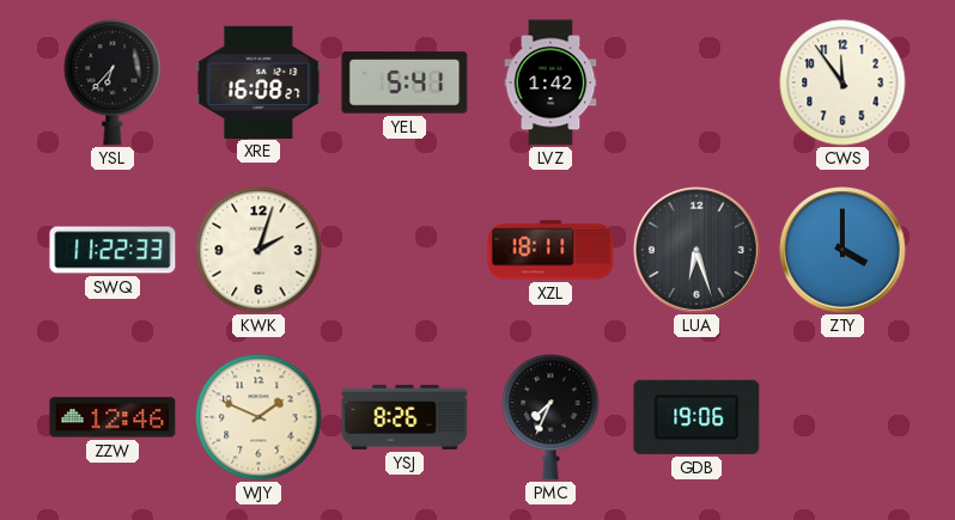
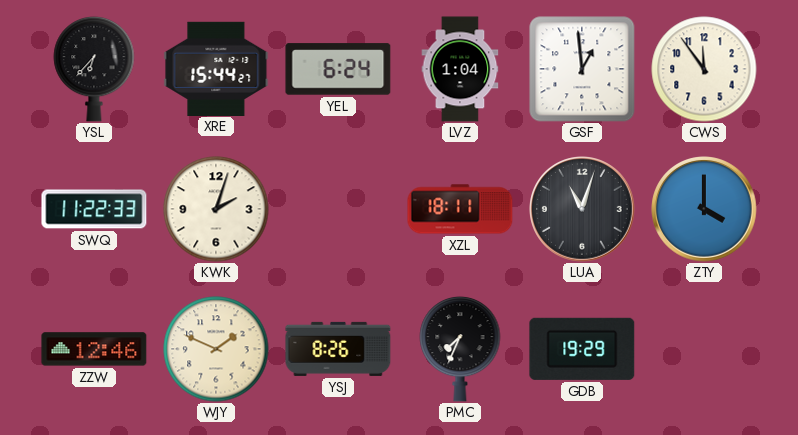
XRE: 16:08 -> 15:44 (216, 68)
YEL: 5:41 -> 6:24 (338, 69)
LVZ: 1:42 -> 1:04 (460, 69)
GSF: none -> 12:59 (582, 69)
LUA: 6:27 -> 11:03 (583, 210)
GDB: 19:06 -> 19:29 (582, 349)
